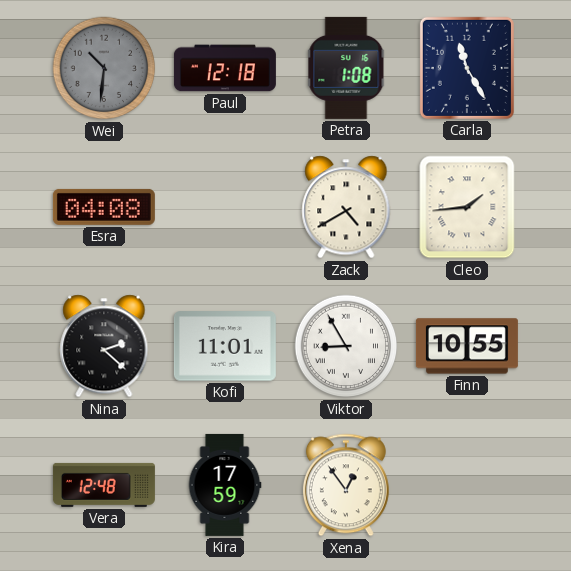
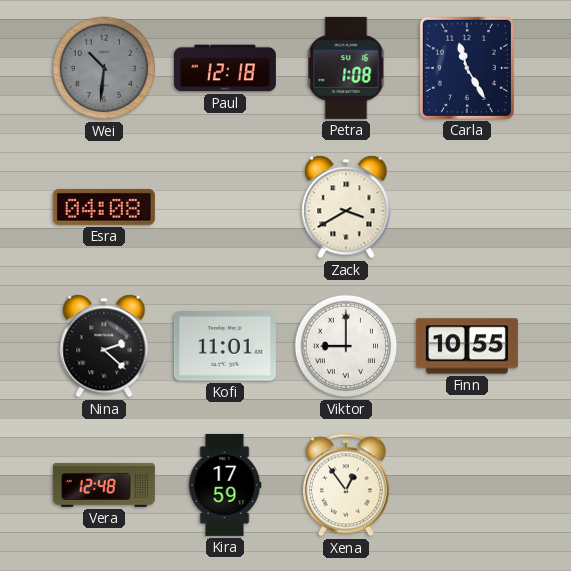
Zack: 4:40 -> 3:40 (346, 207)
Cleo: 1:44 -> none (467, 207)
Viktor: 8:55 -> 9:00 (346, 346)
